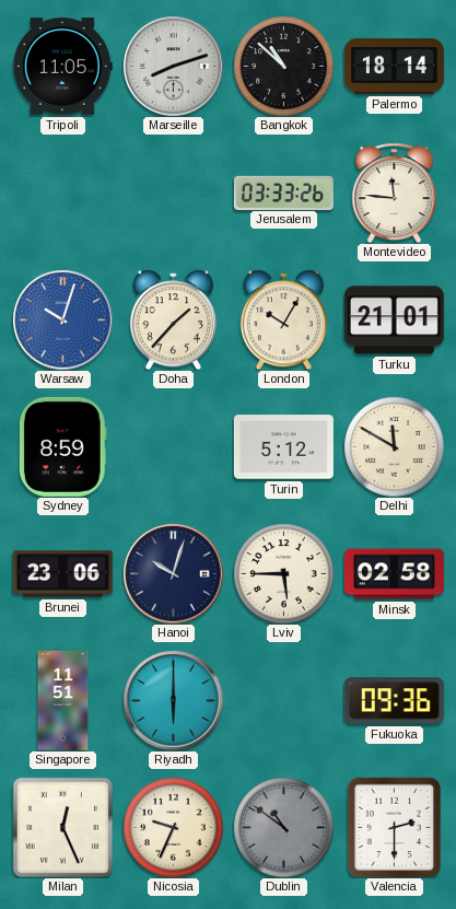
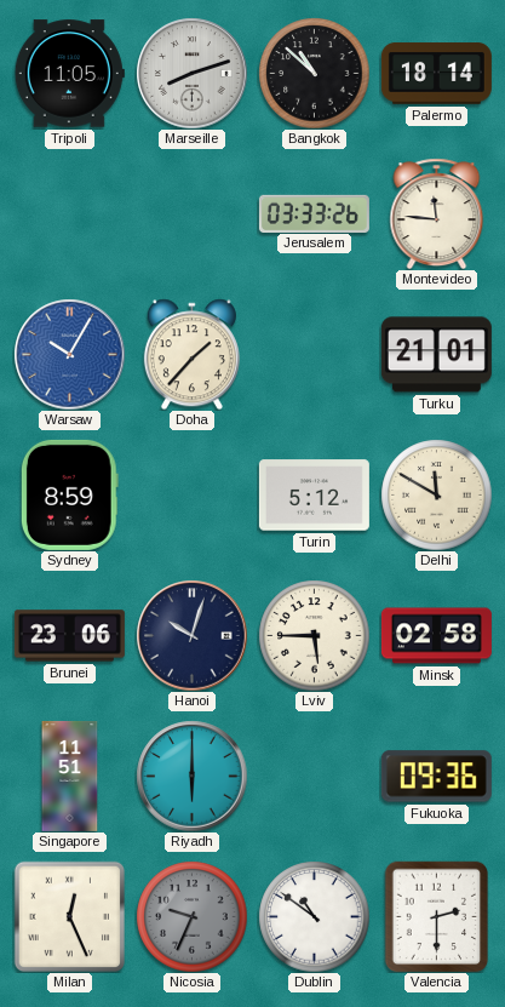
Warsaw: 10:03 -> 10:05 (69, 354)
London: 10:05 -> none (283, 319)
Nicosia dial: cream -> grey (191, 916)
Dublin dial: grey -> white (314, 916)
